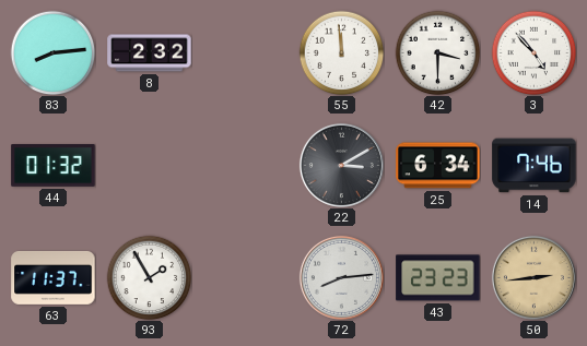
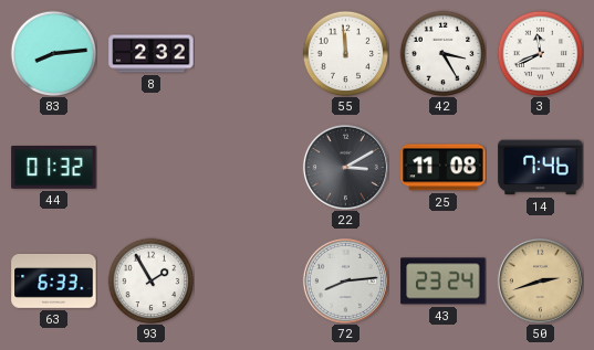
42: 3:30 -> 3:25 (442, 53)
3: 4:53 -> 11:41 (540, 53)
25: 6:34 -> 11:08 (444, 168)
63: 11:37 -> 6:33 (54, 280)
43: 23:23 -> 23:24 (444, 282)
50: 2:44 -> 2:42 (540, 280)
